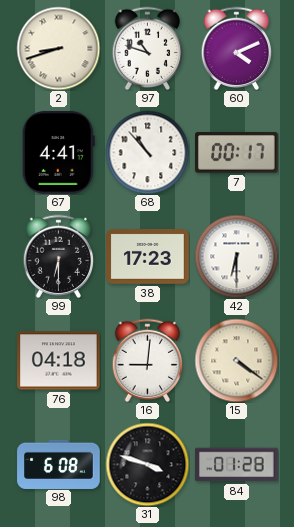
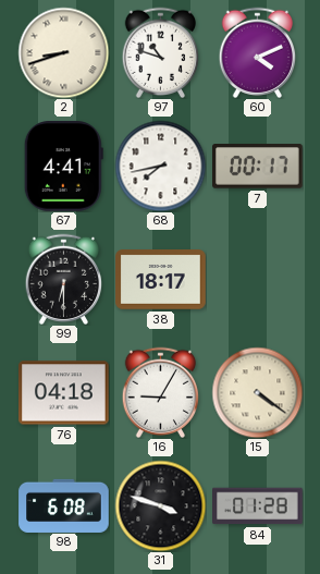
68: 10:53 -> 7:43 (160, 166)
38: 17:23 -> 18:17 (161, 280)
42: 6:30 -> none (236, 256)
16: 9:01 -> 9:05 (161, 392)
